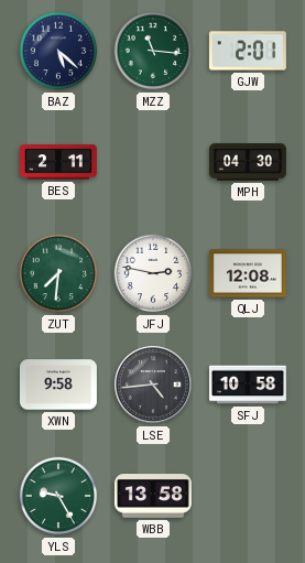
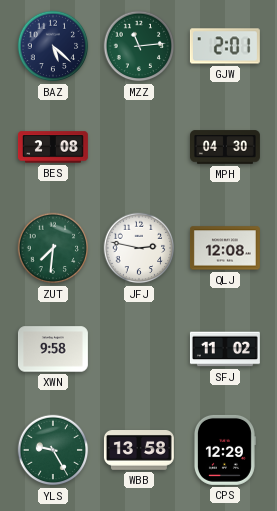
MZZ: 11:16 -> 11:14 (139, 46)
BES: 2:11 -> 2:08 (53, 147)
LSE: 4:44 -> none (154, 386)
SFJ: 10:58 -> 11:02 (225, 349)
CPS: none -> 12:29 (224, 450)
